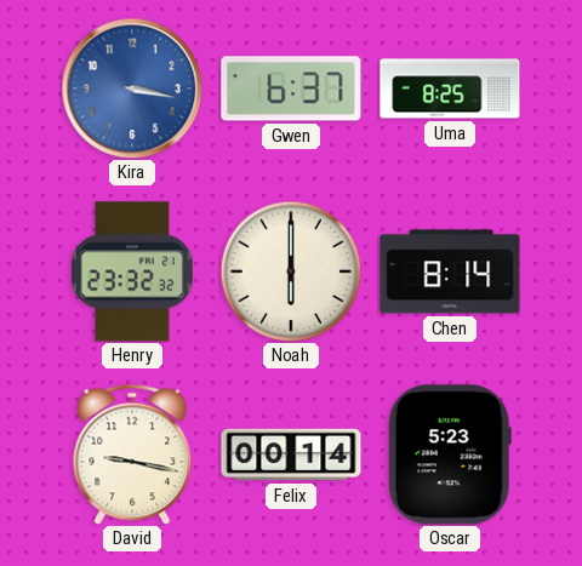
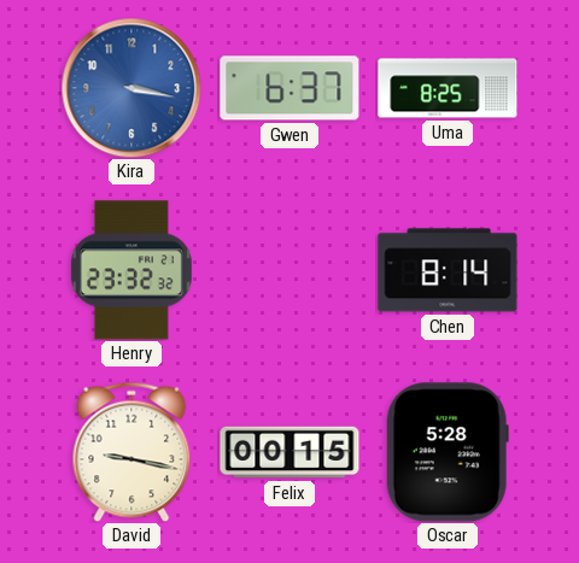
Noah: 6:00 -> none (290, 270)
Felix: 00:14 -> 00:15 (289, 452)
Oscar: 5:23 -> 5:28 (448, 452)
